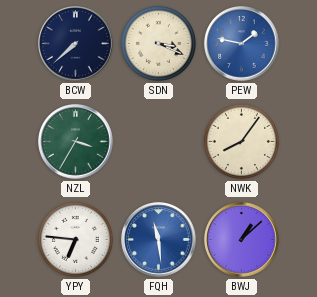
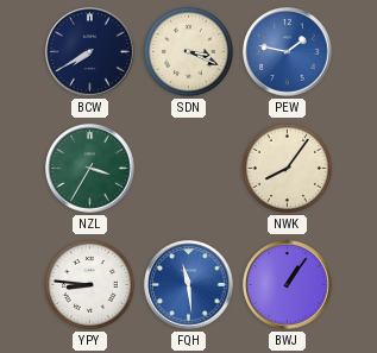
BCW: 7:38 -> 7:40 (90, 52)
YPY: 6:46 -> 8:46 (89, 284)
BWJ: 1:08 -> 1:06 (288, 285)
